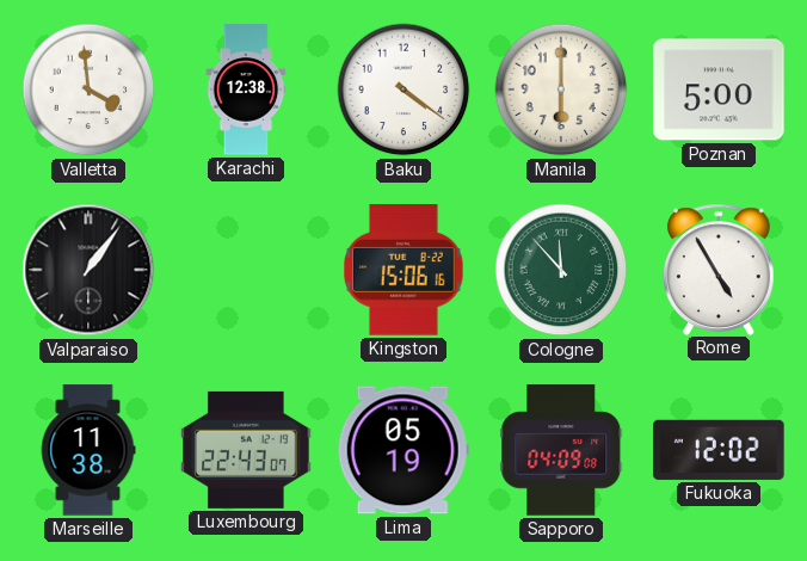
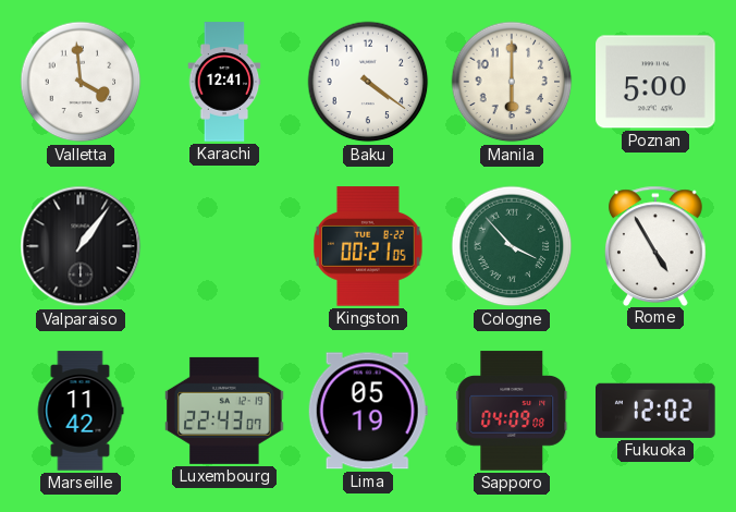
Karachi: 12:38 -> 12:41 (224, 82)
Kingston: 15:06 -> 00:21 (369, 246)
Cologne: 11:53 -> 3:53 (512, 246)
Marseille: 11:38 -> 11:42 (81, 411)
